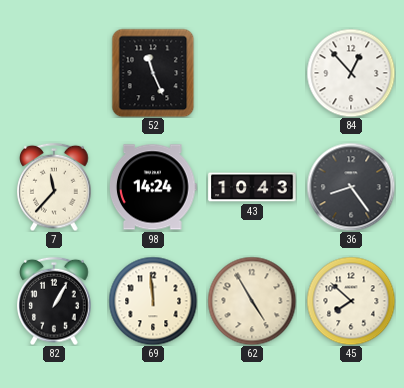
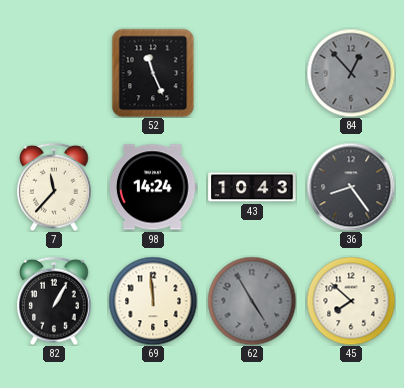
84 dial: white -> grey (351, 73)
62 dial: cream -> grey (252, 301)
